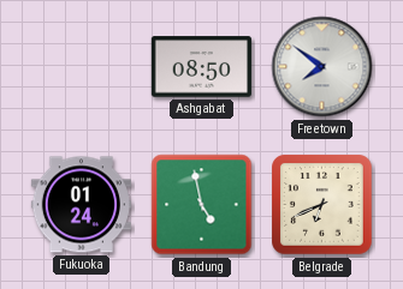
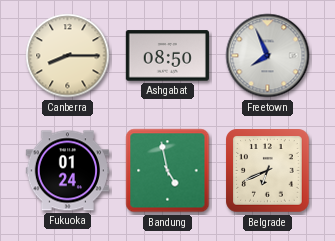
Canberra: none -> 8:15 (68, 56)
Freetown: 7:51 -> 7:56 (268, 56)
